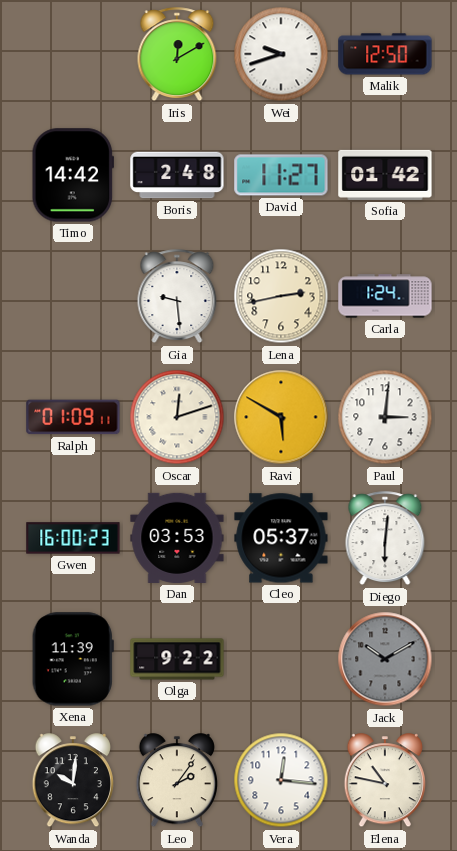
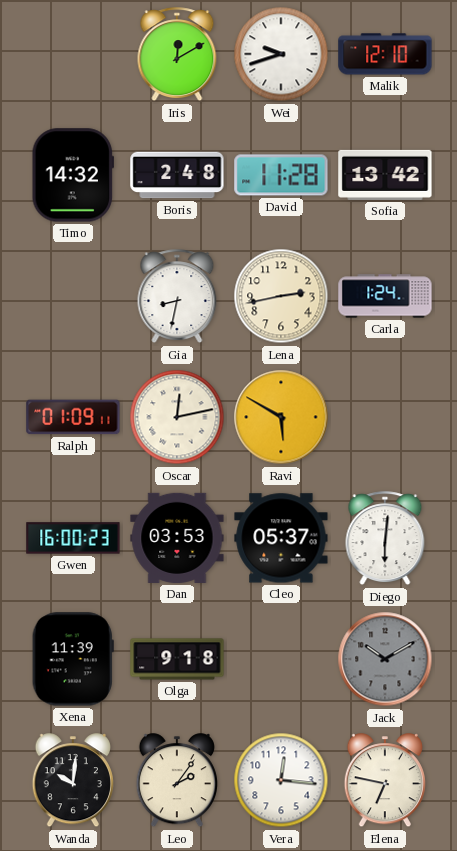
Malik: 12:50 -> 12:10 (385, 54)
Timo: 14:42 -> 14:32 (72, 175)
David: 11:27 -> 11:28 (281, 175)
Sofia: 01:42 -> 13:42 (385, 175)
Gia: 9:29 -> 8:32 (177, 297)
Oscar: 12:12 -> 12:13 (177, 417)
Paul: 3:01 -> none (385, 417)
Olga: 9:22 -> 9:18 (177, 659)
Elena: 10:47 -> 6:47 (385, 781)
